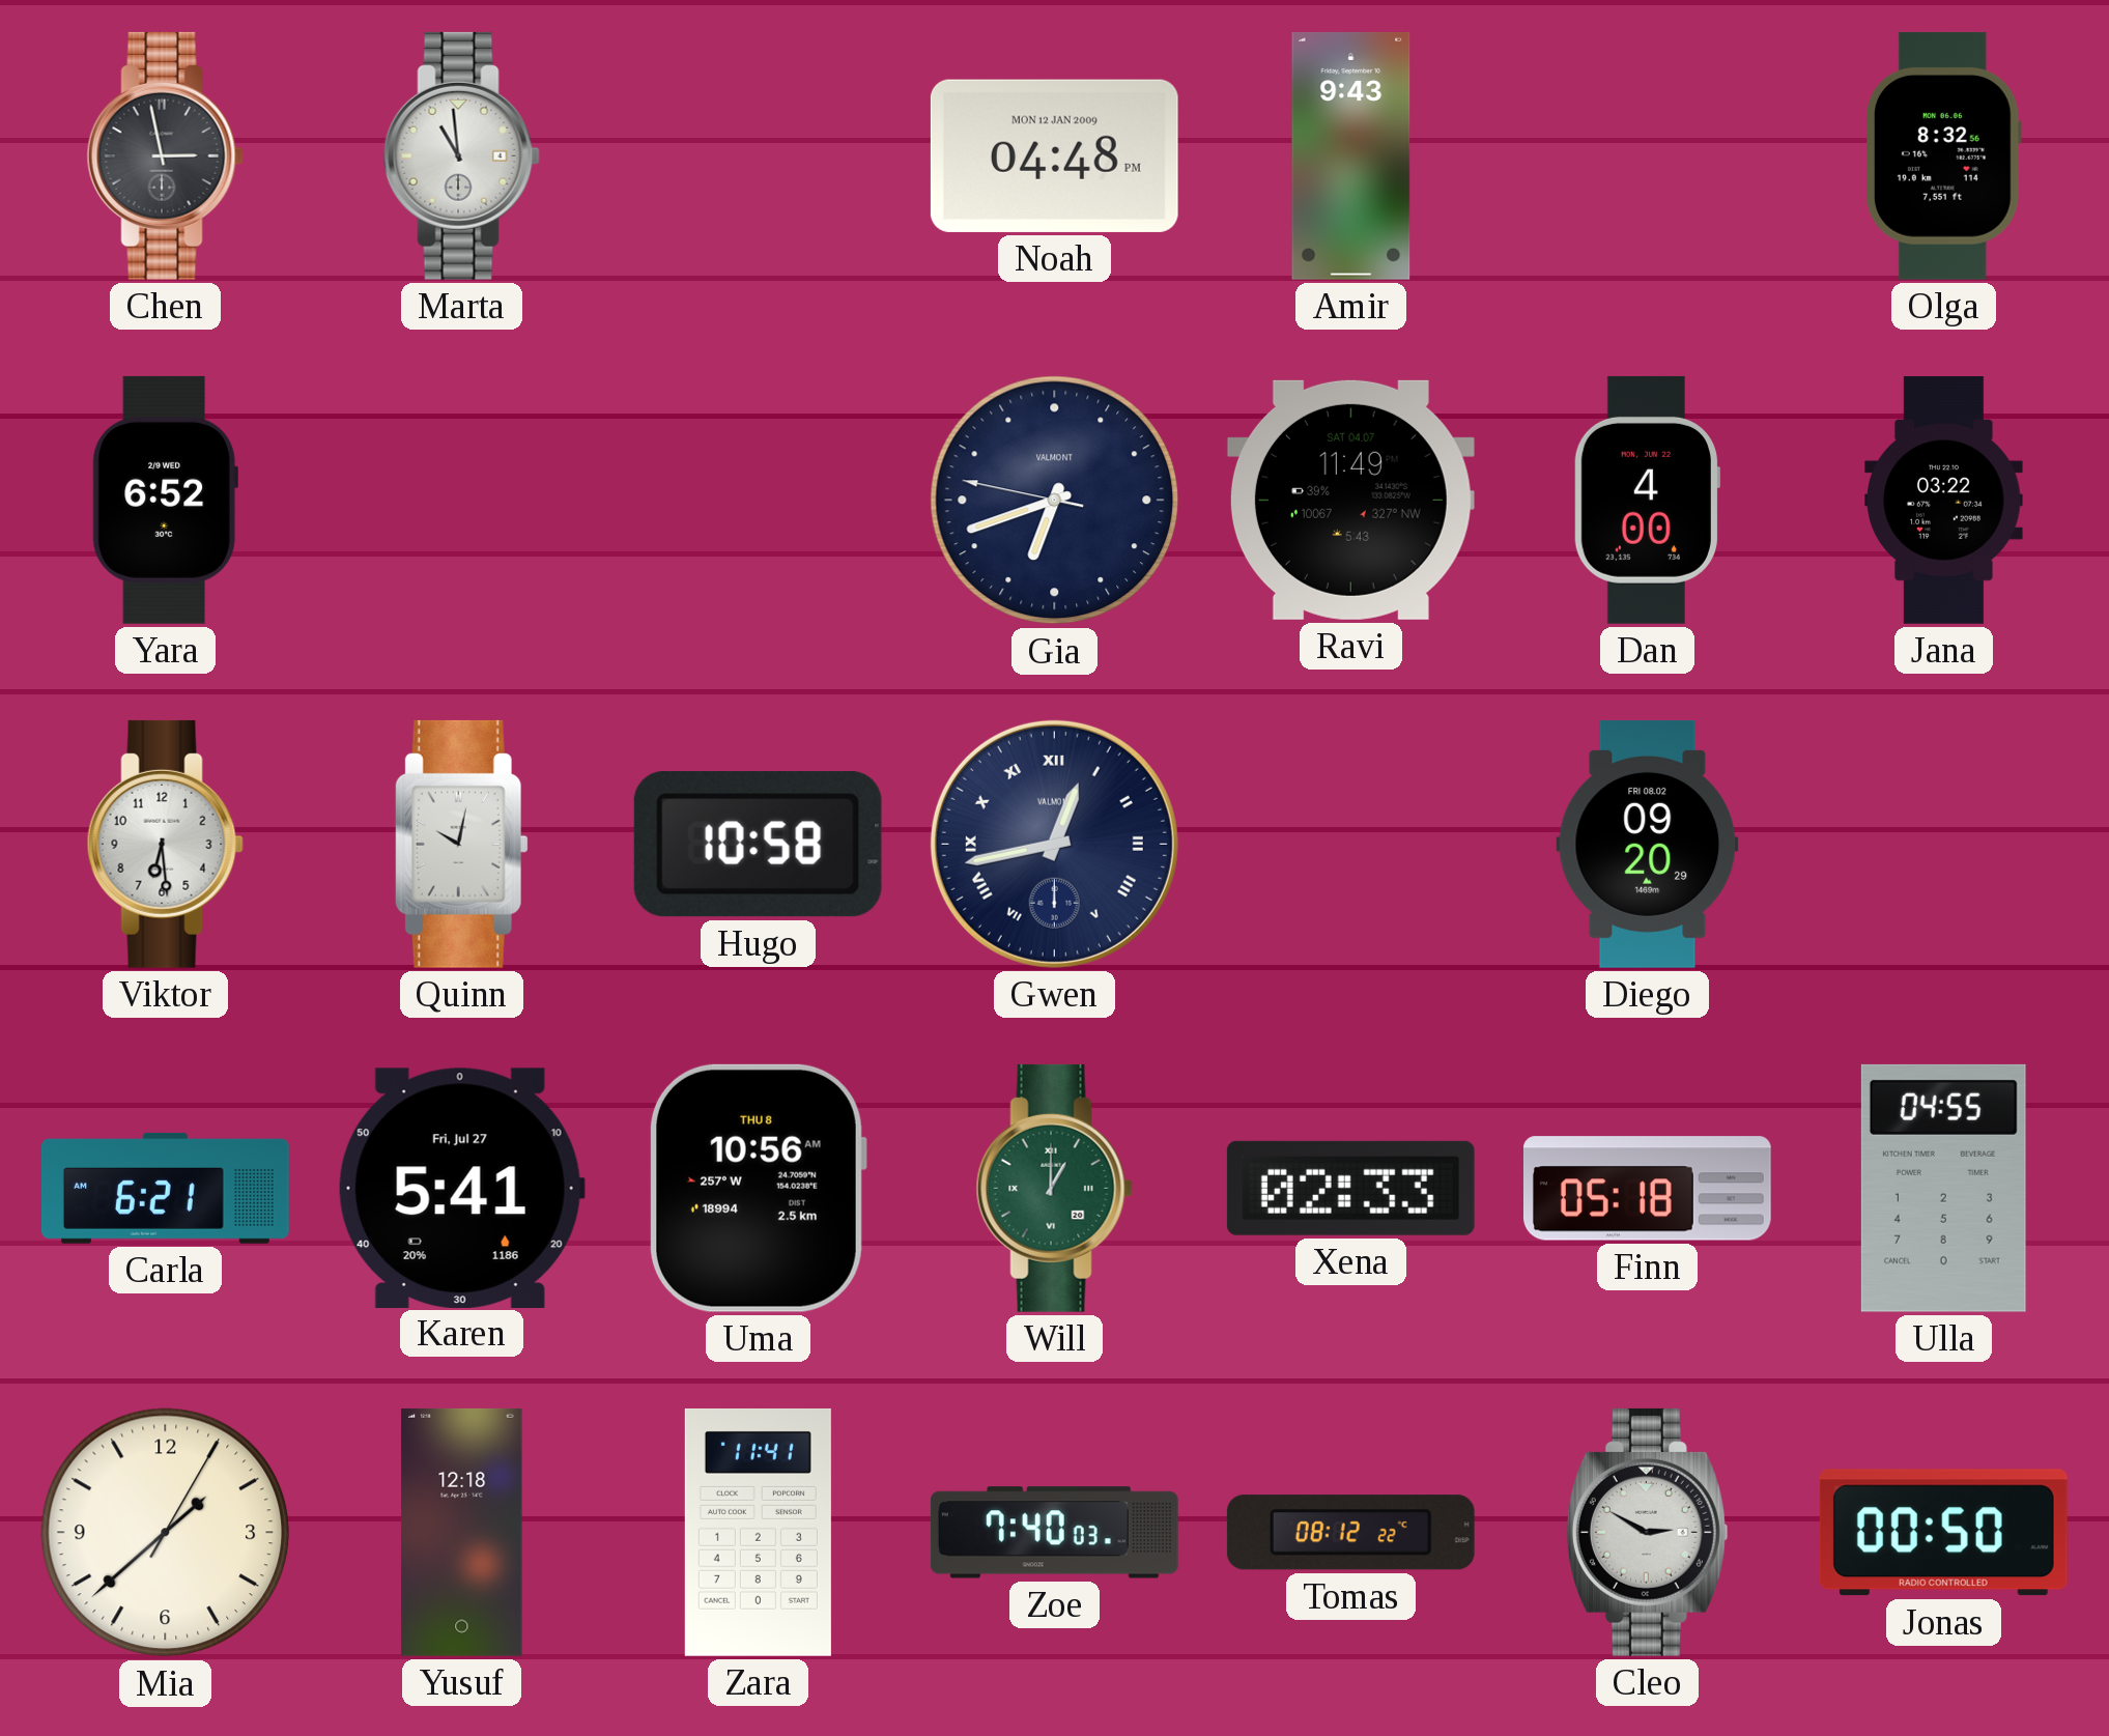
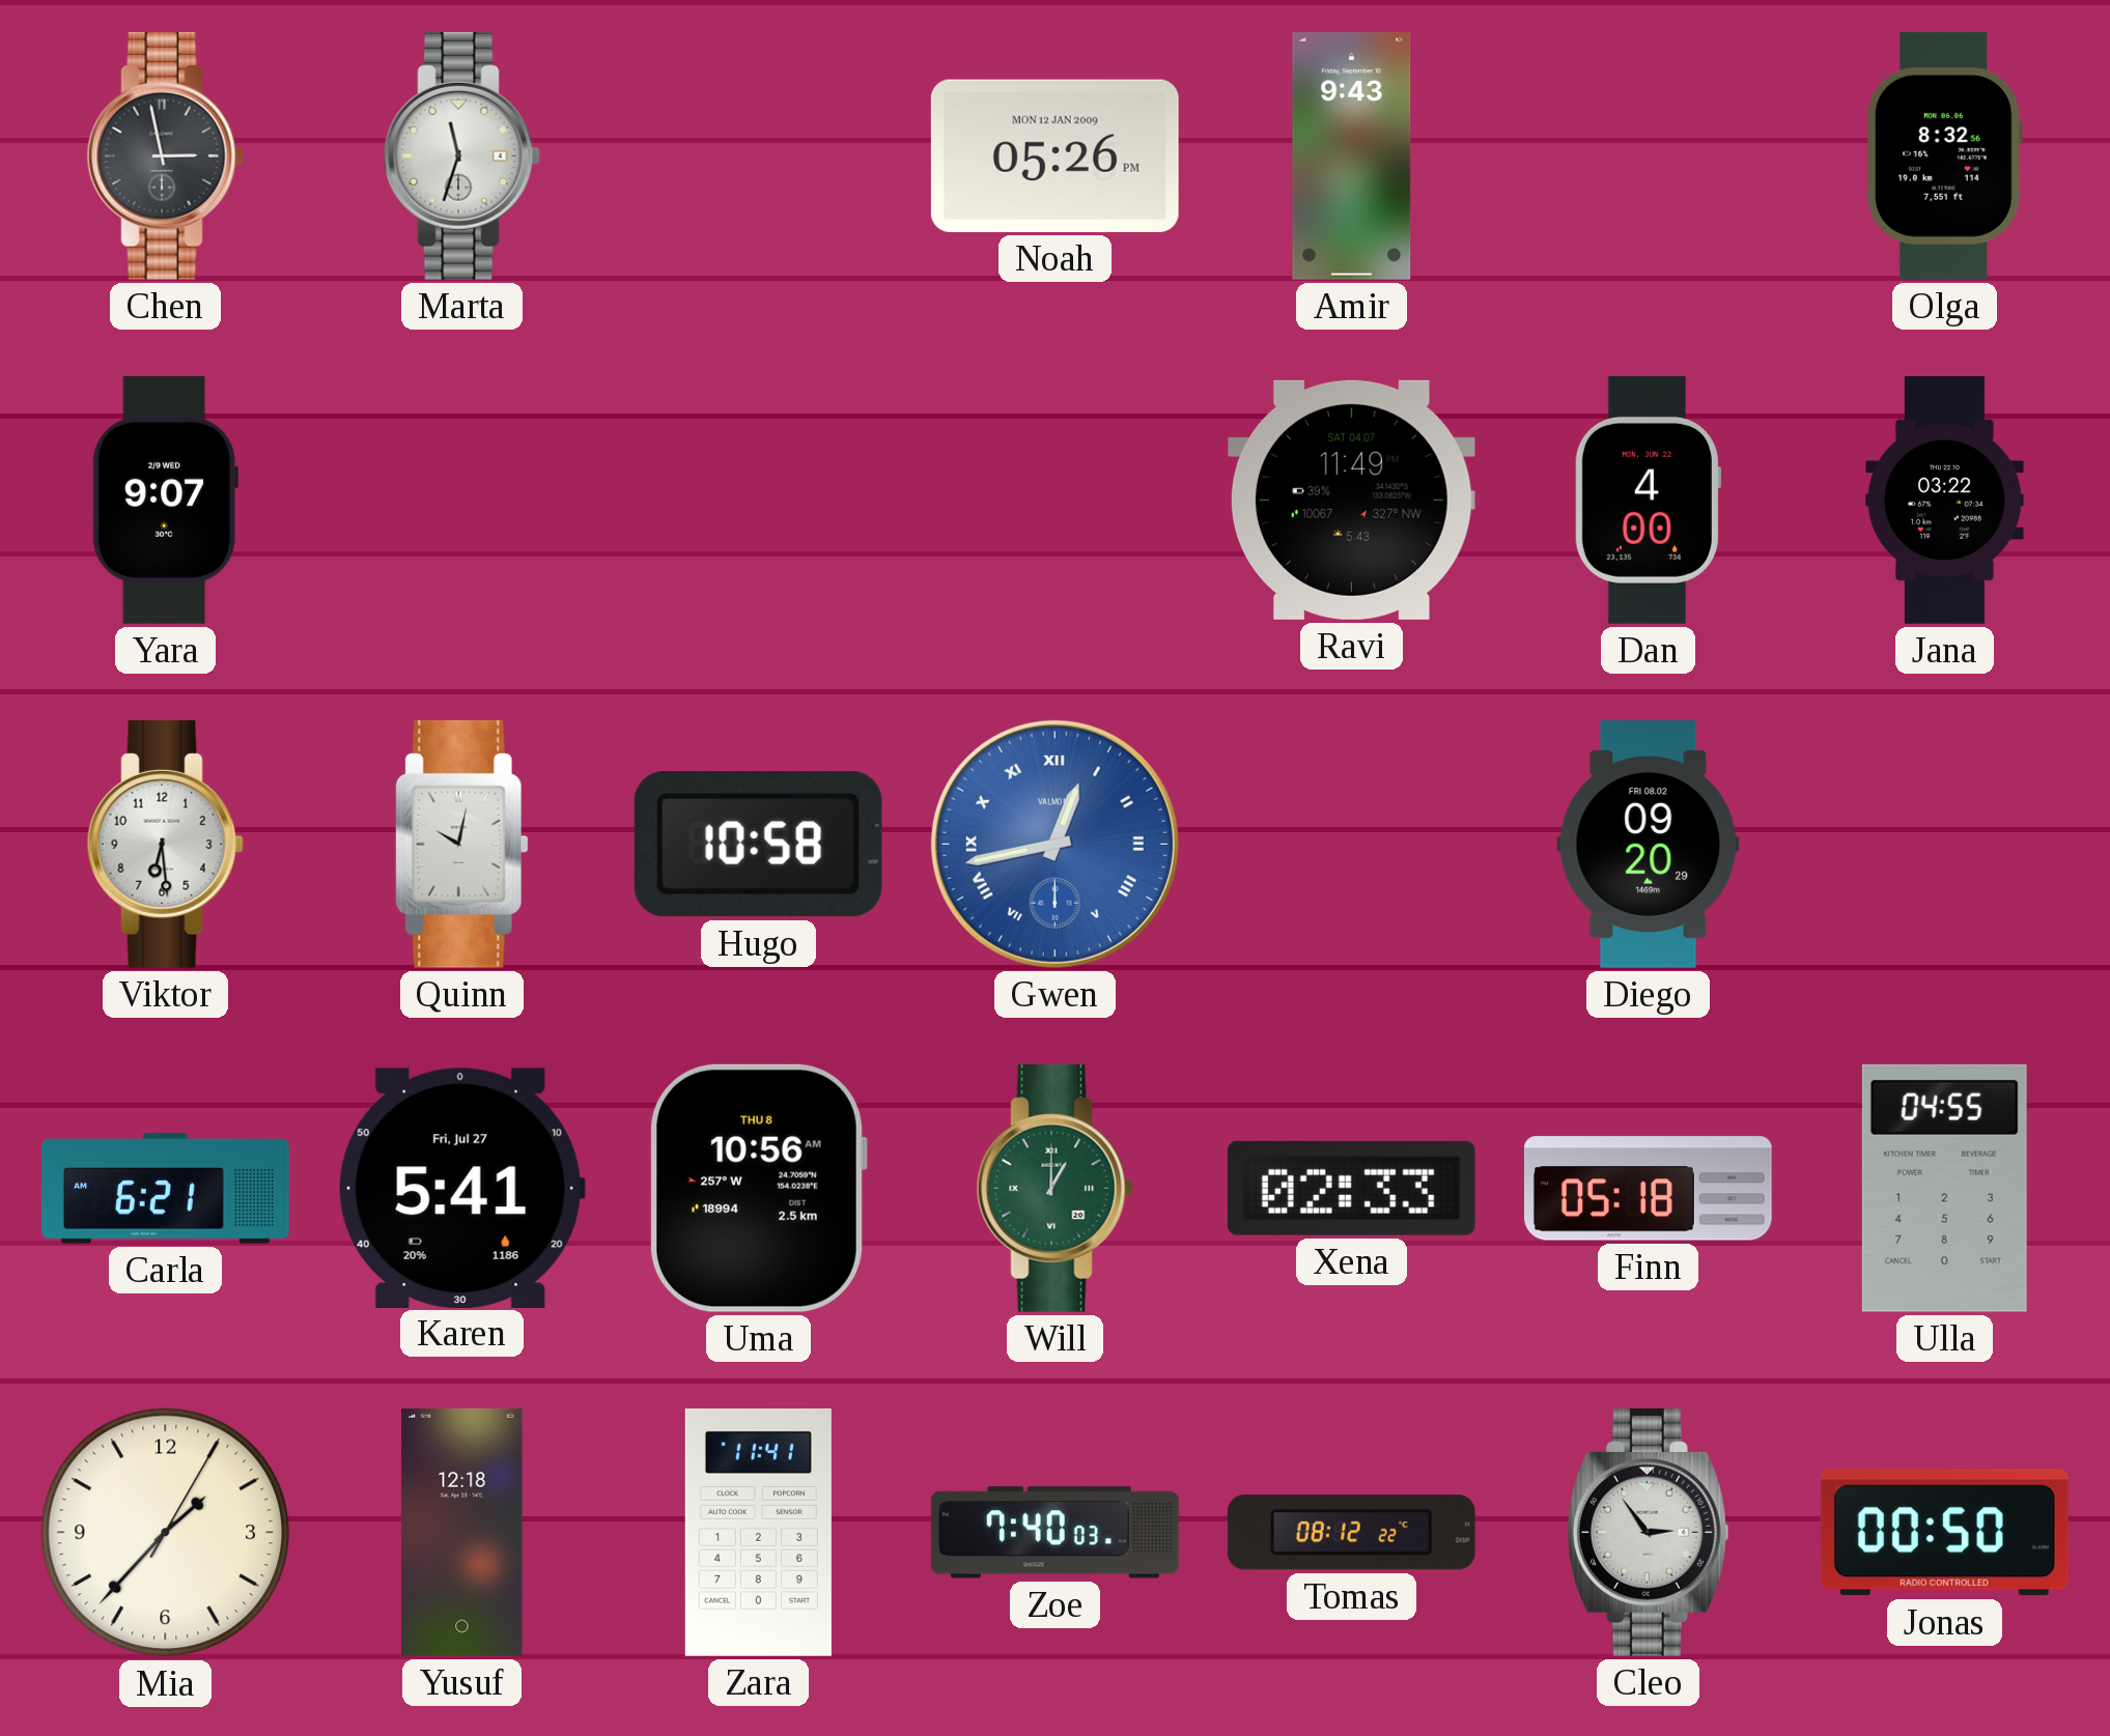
Marta: 10:59 -> 11:33 (461, 155)
Noah: 04:48 -> 05:26 (1054, 155)
Yara: 6:52 -> 9:07 (165, 500)
Gia: 6:41 -> none (1055, 501)
Gwen dial: navy -> blue (1054, 844)
Mia: 1:38 -> 1:37 (166, 1533)
Cleo: 2:50 -> 2:54 (1648, 1532)
